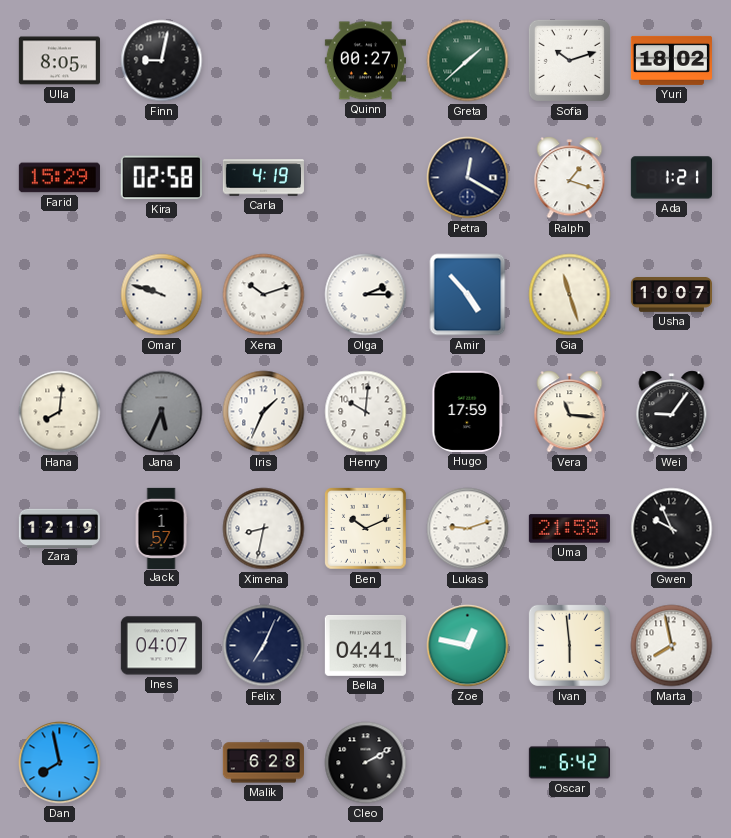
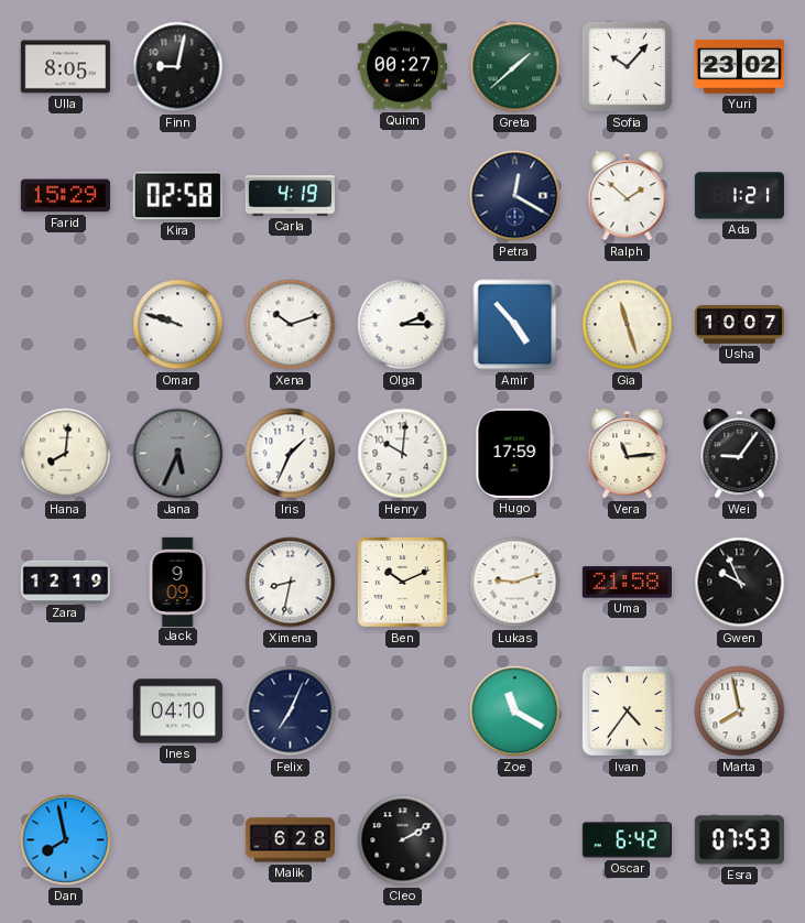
Sofia: 10:12 -> 10:07 (627, 66)
Yuri: 18:02 -> 23:02 (739, 66)
Ralph: 1:18 -> 1:52 (628, 196)
Vera: 11:16 -> 11:14 (628, 454)
Jack: 1:57 -> 9:09 (177, 582)
Ines: 04:07 -> 04:10 (177, 712)
Bella: 04:41 -> none (365, 645)
Zoe: 12:47 -> 11:20 (515, 712)
Ivan: 5:59 -> 4:36 (627, 710)
Esra: none -> 07:53 (739, 840)
